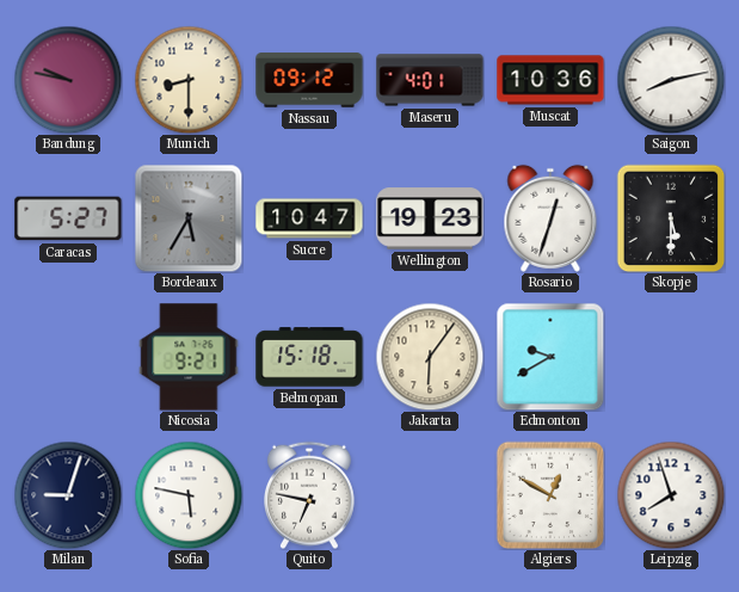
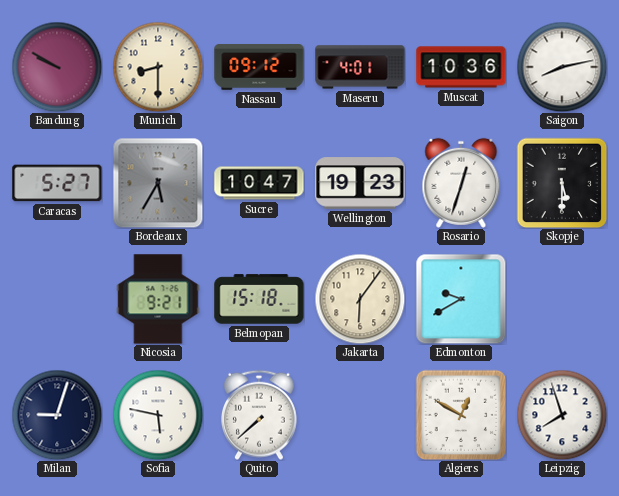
Bandung: 9:47 -> 9:50 (57, 67)
Quito: 6:47 -> 7:38 (259, 415)
